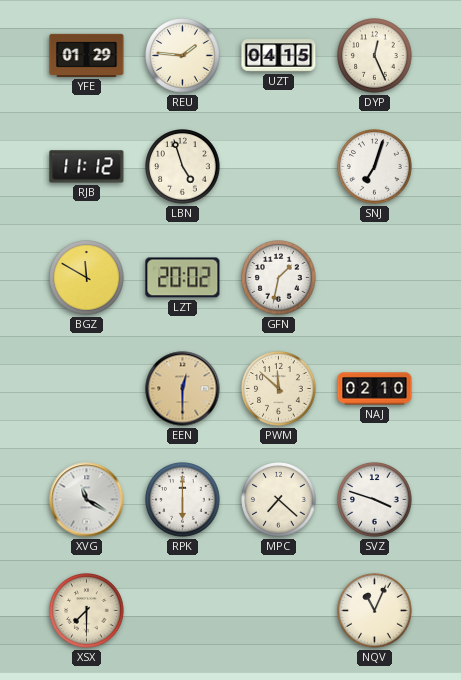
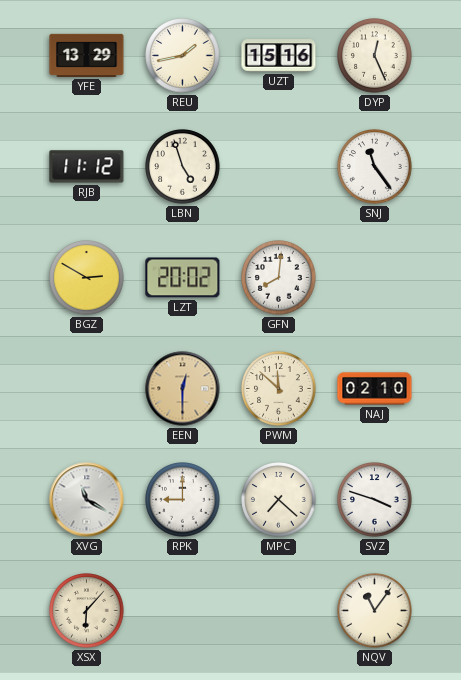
YFE: 01:29 -> 13:29 (87, 55)
REU: 1:46 -> 1:43 (183, 56)
UZT: 04:15 -> 15:16 (279, 56)
SNJ: 7:03 -> 11:24 (375, 167)
BGZ: 11:50 -> 2:50 (87, 278)
GFN: 1:32 -> 8:01 (279, 278)
RPK: 6:00 -> 9:00 (183, 500)
XSX: 7:30 -> 6:07 (87, 611)
NQV: 11:04 -> 11:06 (375, 611)
